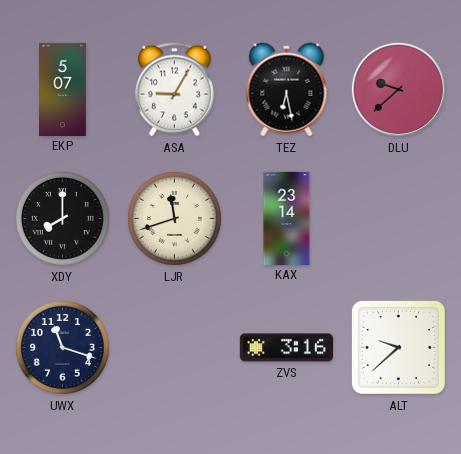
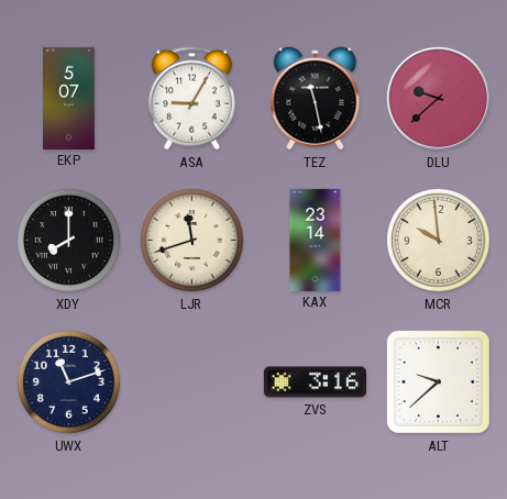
TEZ: 6:28 -> 11:28 (316, 99)
MCR: none -> 9:59 (438, 240)
UWX: 11:18 -> 11:12 (68, 381)
